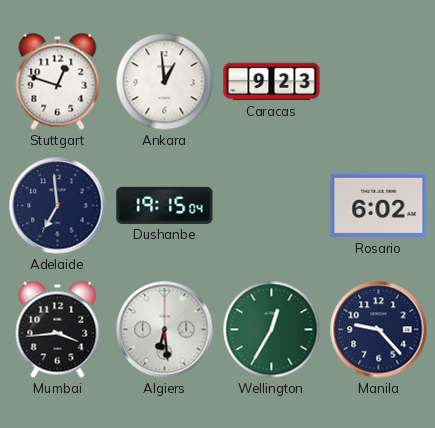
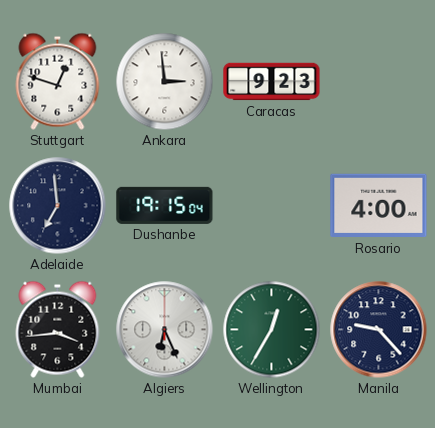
Ankara: 12:59 -> 2:59 (165, 82)
Rosario: 6:02 -> 4:00 (379, 206)
Algiers: 6:29 -> 6:26 (165, 330)
